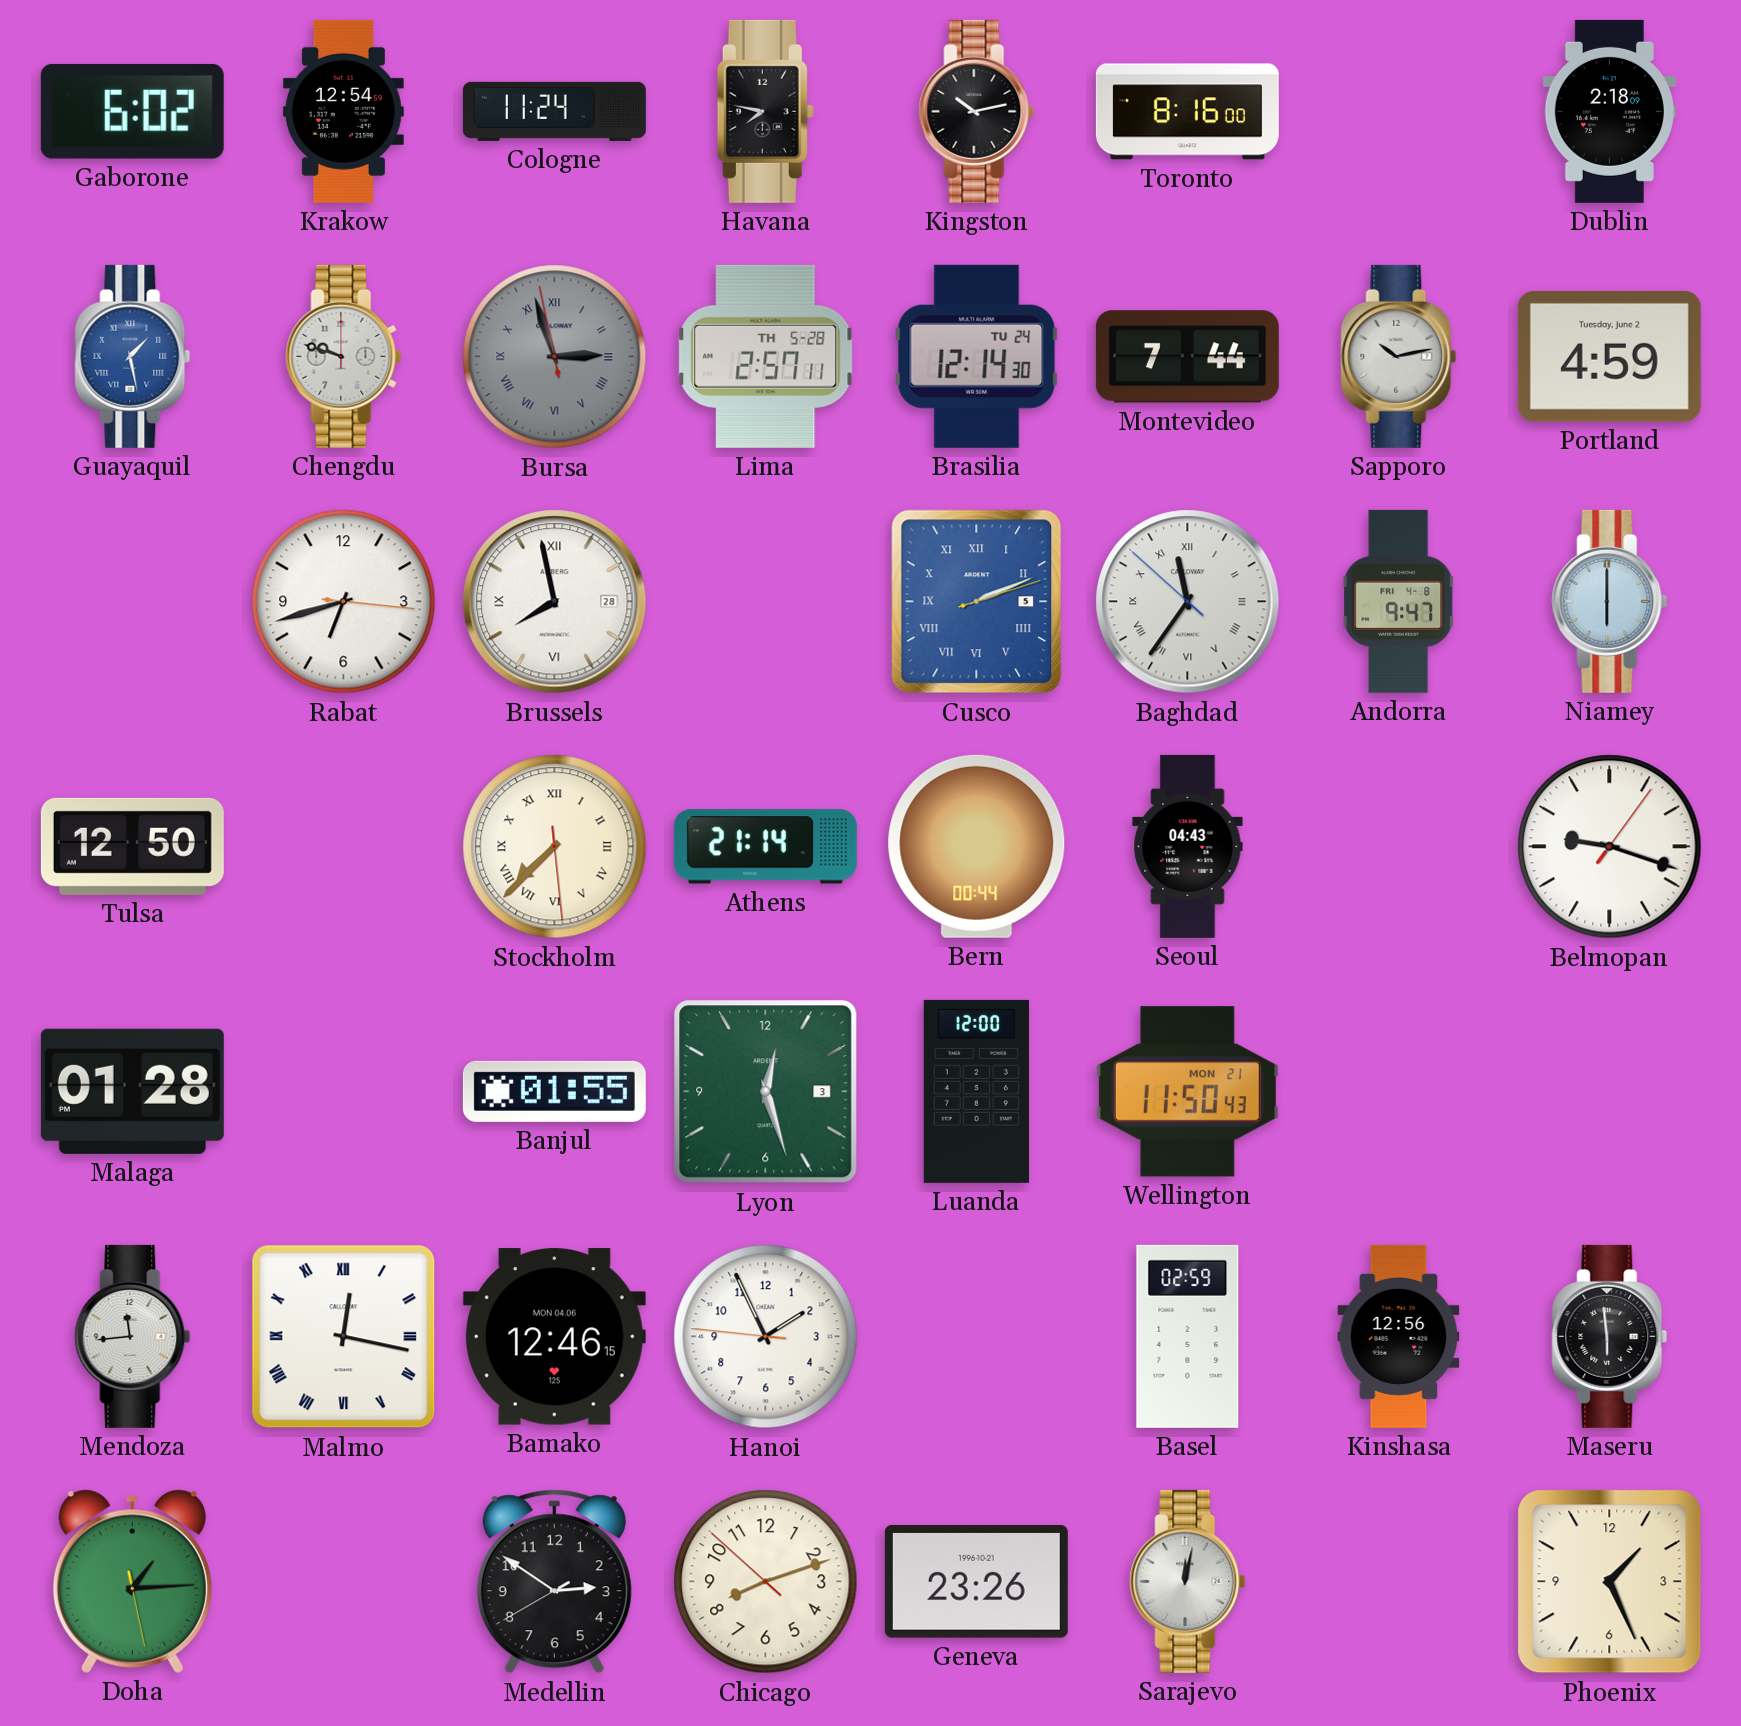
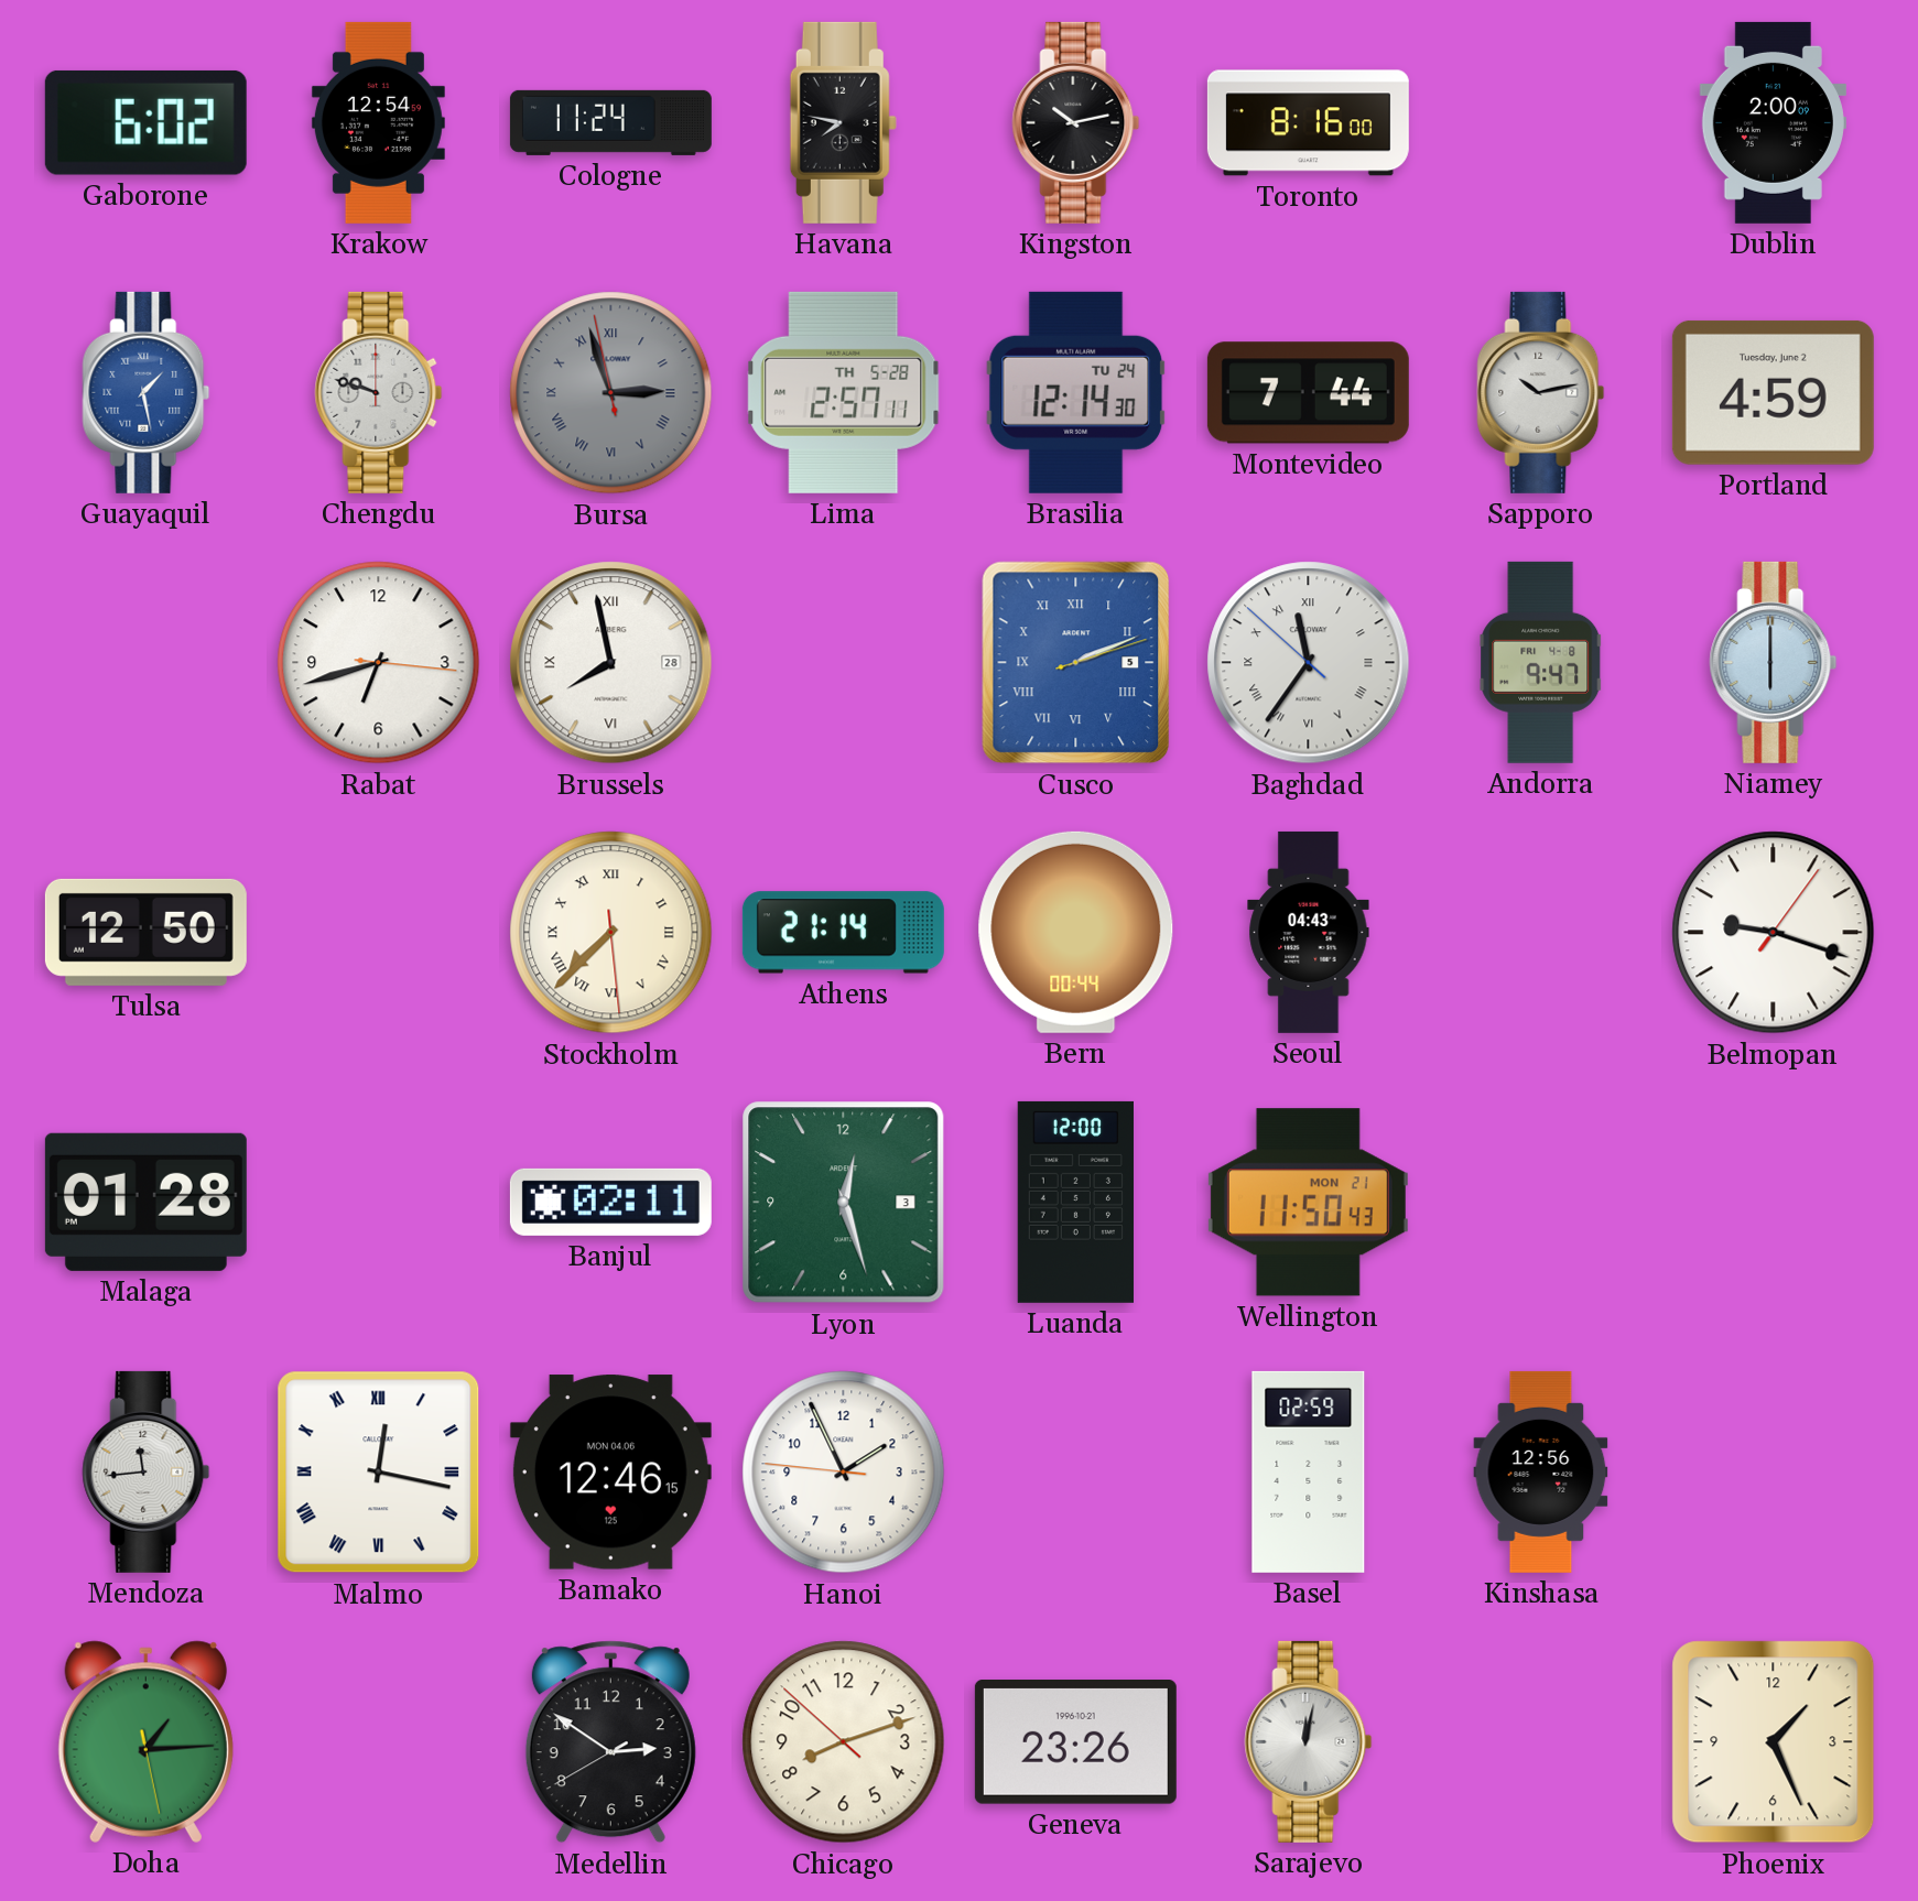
Dublin: 2:18 -> 2:00 (1773, 122)
Banjul: 01:55 -> 02:11 (610, 1202)
Maseru: 5:59 -> none (1610, 1336)
